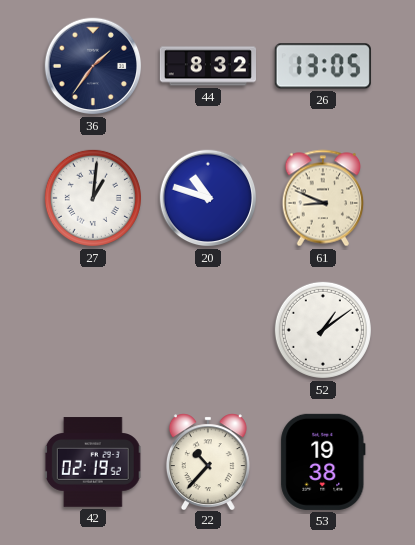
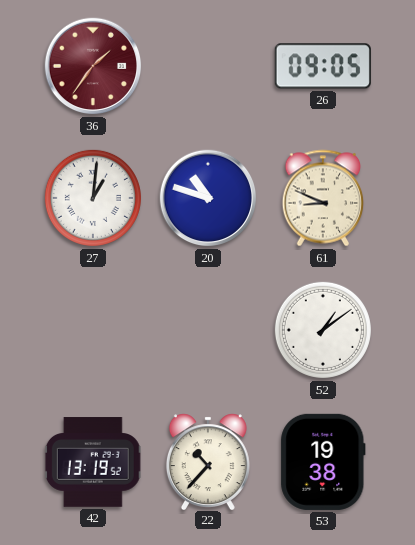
36 dial: navy -> burgundy (93, 66)
44: 8:32 -> none (207, 66)
26: 13:05 -> 09:05 (323, 66)
42: 02:19 -> 13:19 (93, 462)
